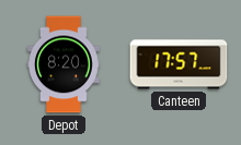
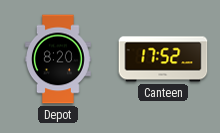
Canteen: 17:57 -> 17:52 (163, 59)
